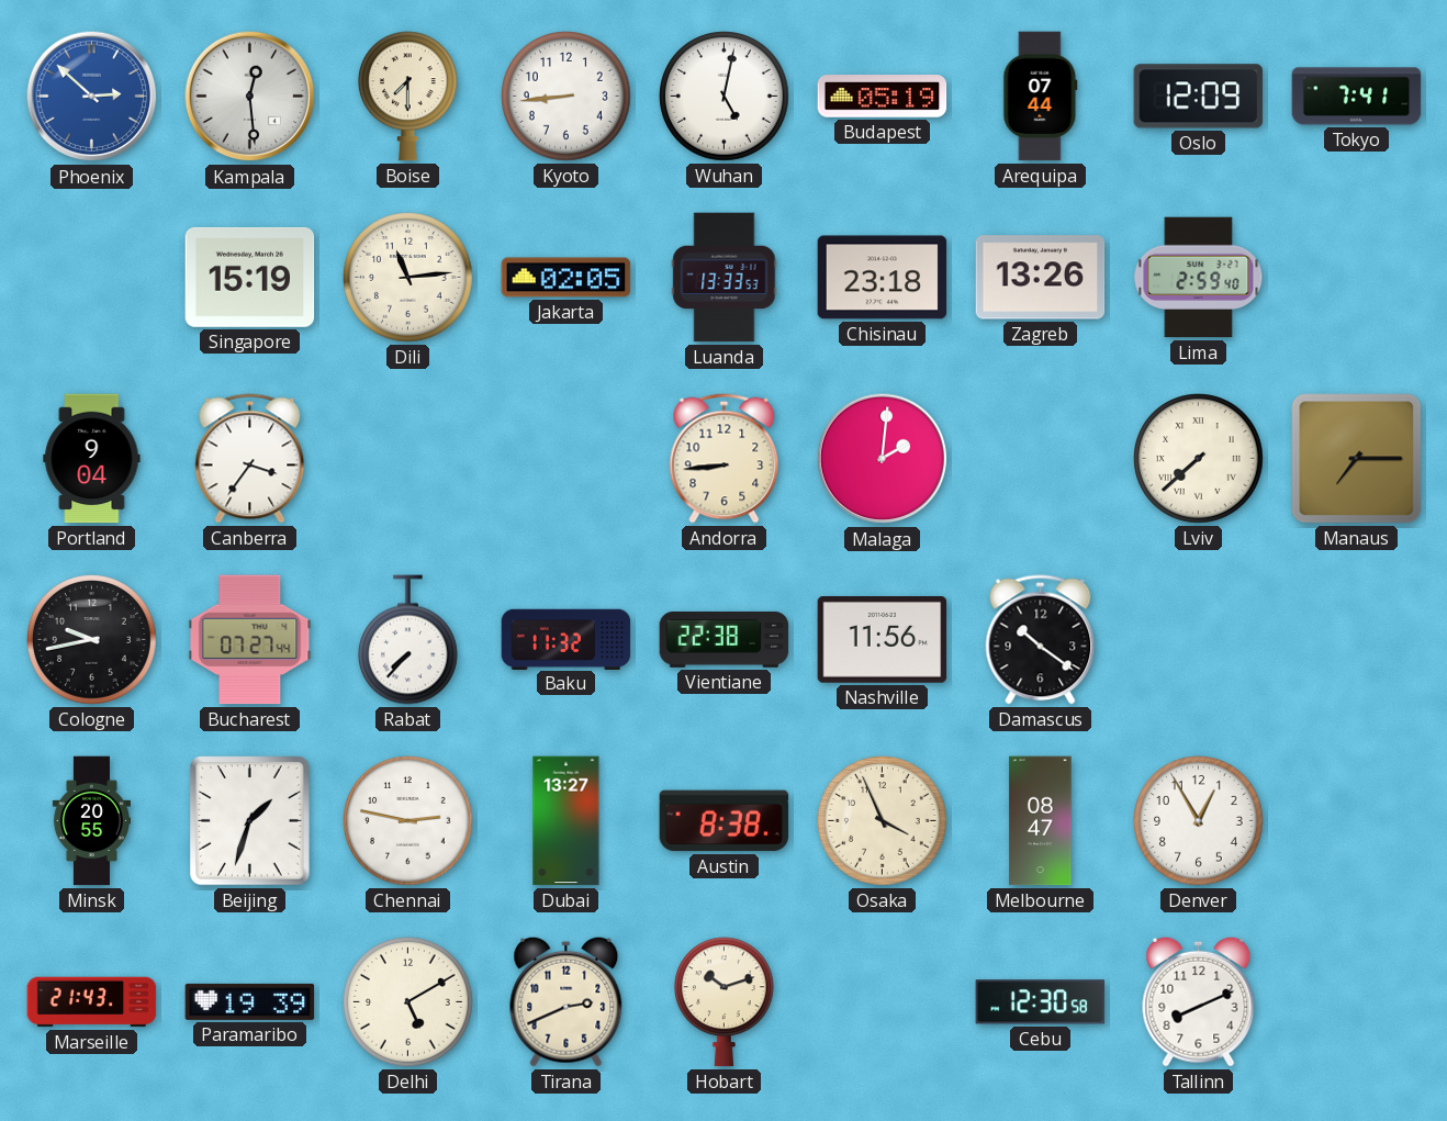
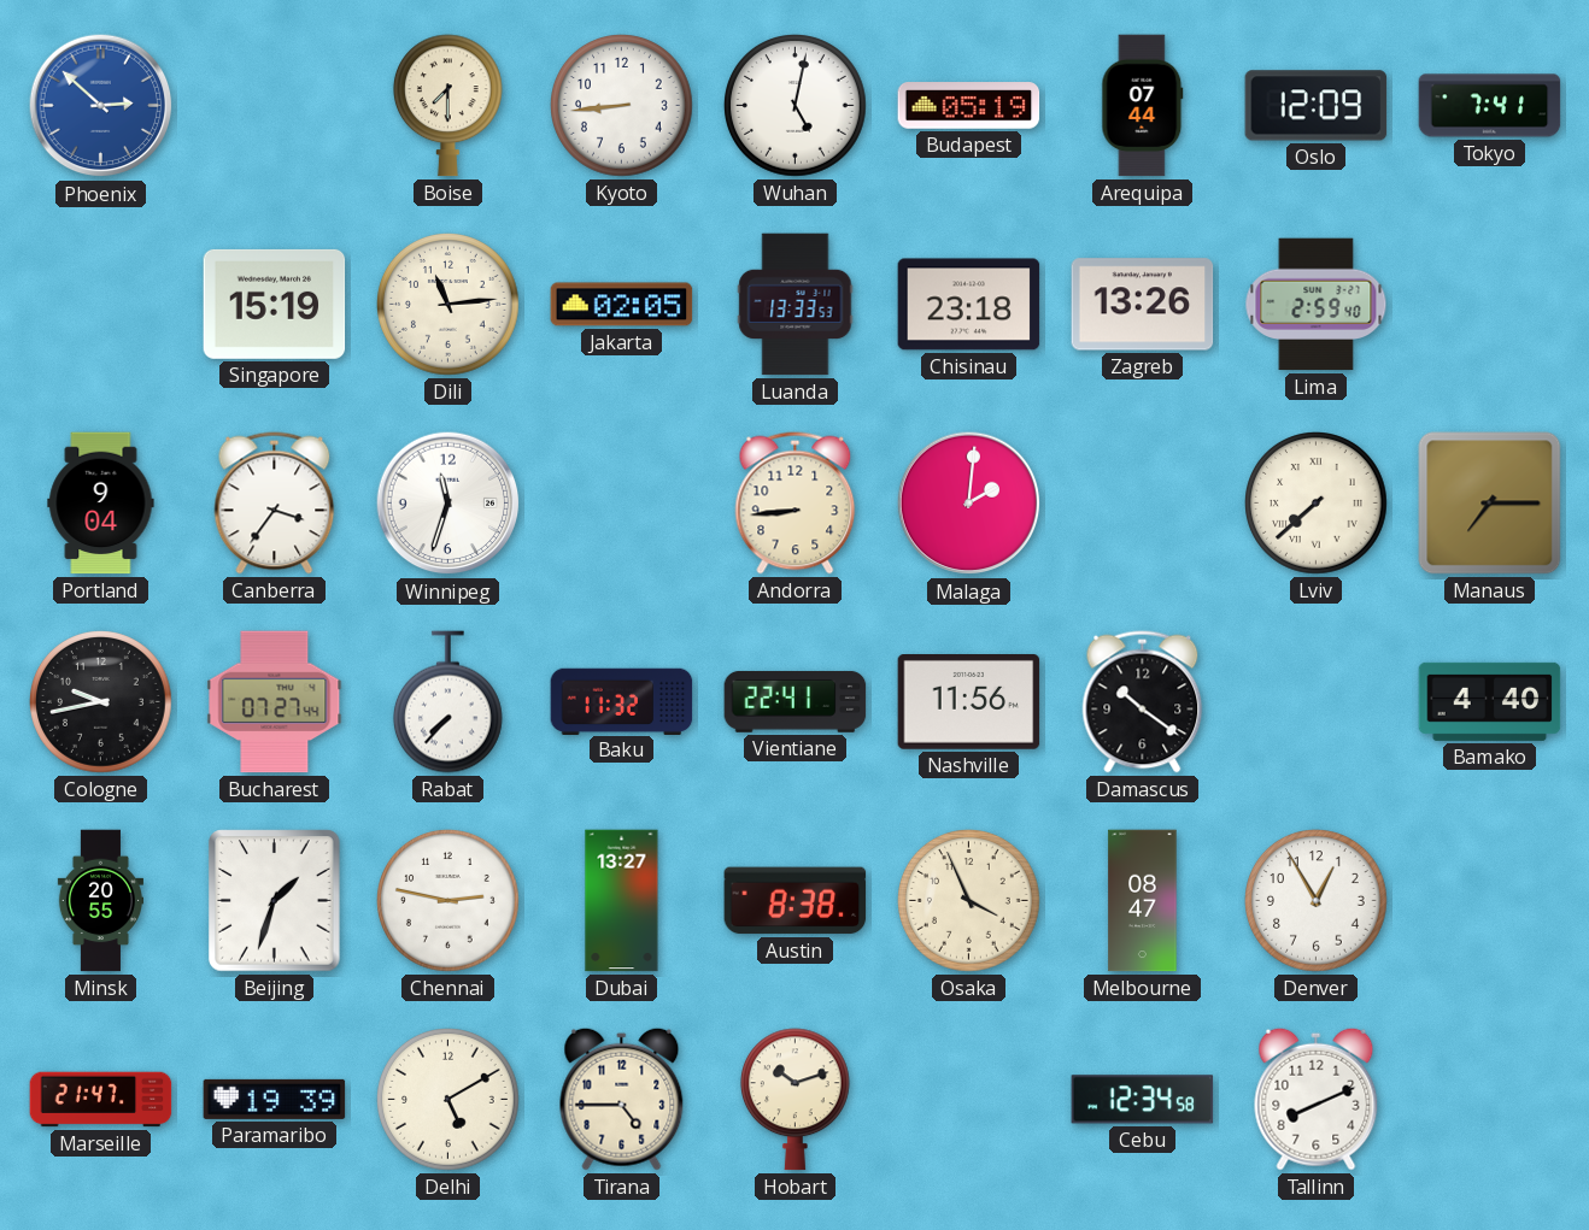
Kampala: 12:29 -> none (250, 97)
Winnipeg: none -> 11:33 (448, 504)
Vientiane: 22:38 -> 22:41 (796, 701)
Bamako: none -> 4:40 (1490, 701)
Marseille: 21:43 -> 21:47 (101, 1100)
Tirana: 2:41 -> 4:45 (622, 1099)
Cebu: 12:30 -> 12:34 (1143, 1100)
